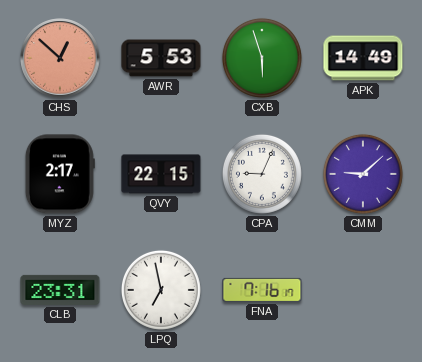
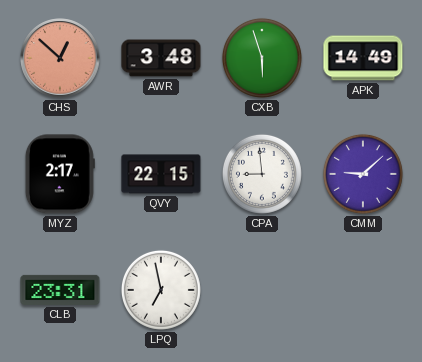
AWR: 5:53 -> 3:48 (161, 58)
CPA: 9:04 -> 8:59 (262, 174)
FNA: 7:16 -> none (262, 290)
